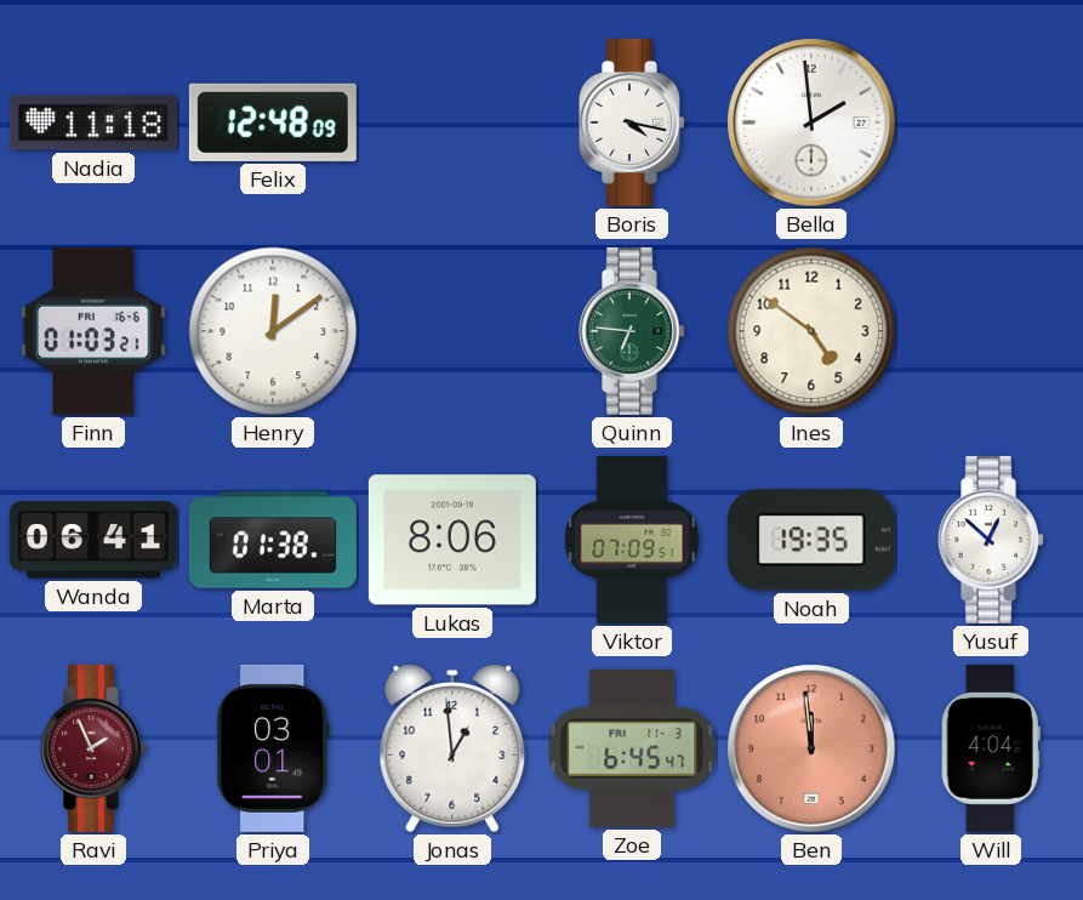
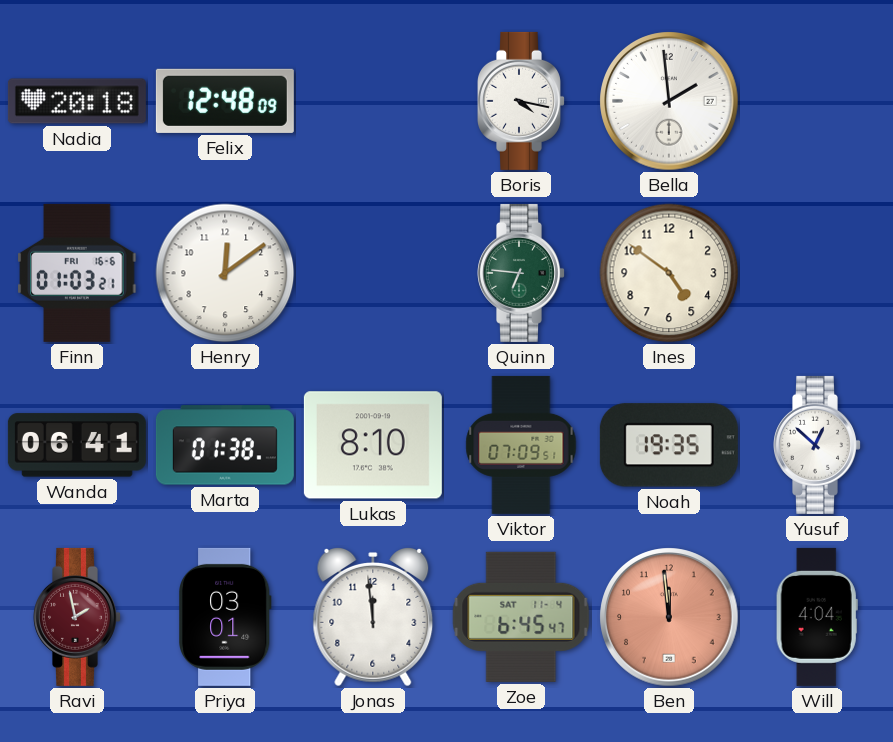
Nadia: 11:18 -> 20:18 (77, 101)
Lukas: 8:06 -> 8:10 (373, 445)
Ravi: 1:56 -> 1:58 (78, 617)
Jonas: 12:59 -> 11:59 (373, 618)
Zoe date: FRI 11-3 -> SAT 11-4 (521, 617)
